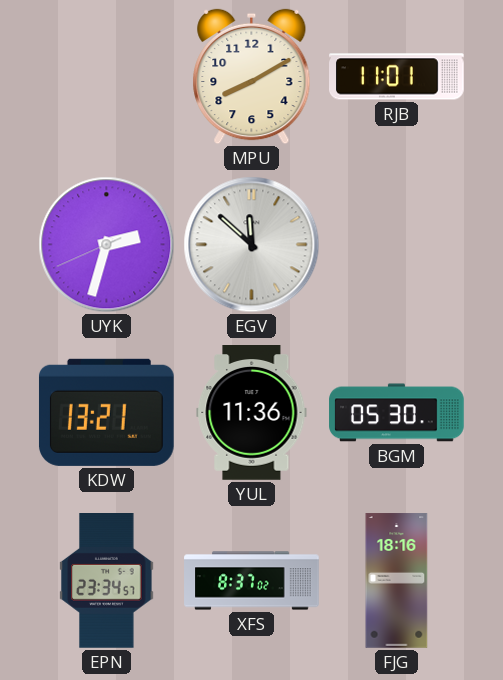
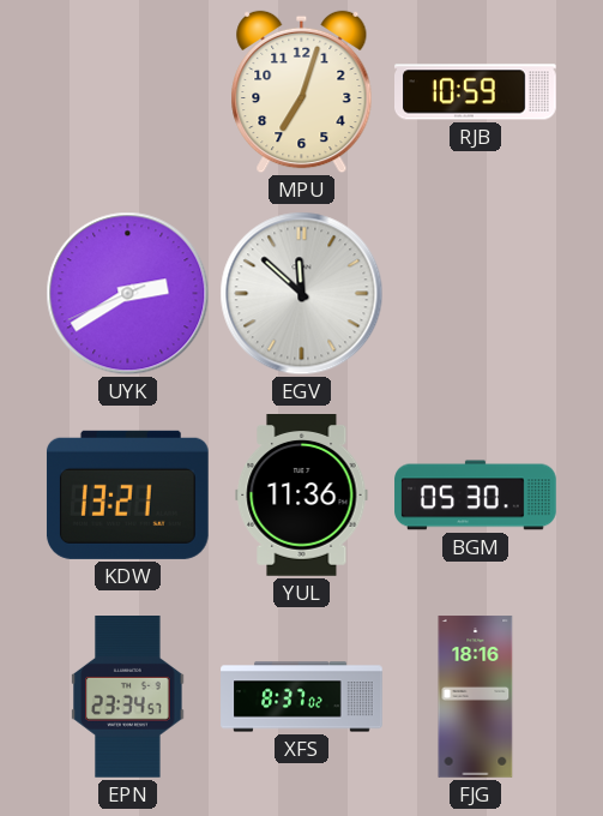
MPU: 8:10 -> 7:03 (302, 92)
RJB: 11:01 -> 10:59 (476, 92)
UYK: 2:32 -> 2:39 (128, 294)
